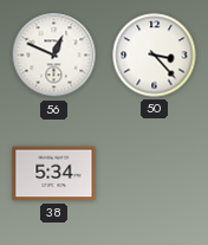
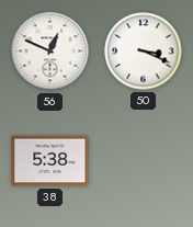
50: 3:23 -> 3:19 (144, 52)
38: 5:34 -> 5:38 (50, 161)
